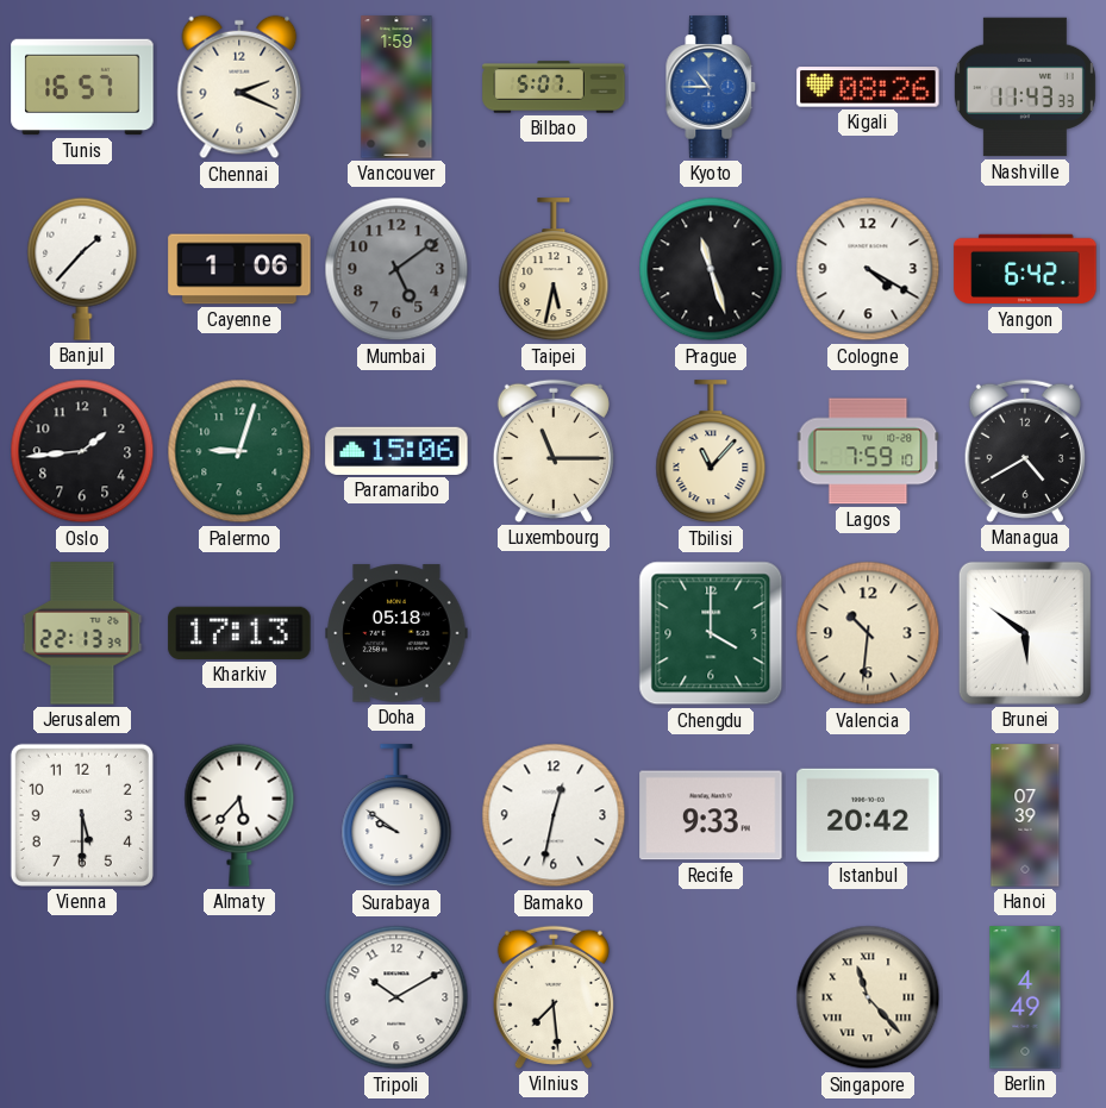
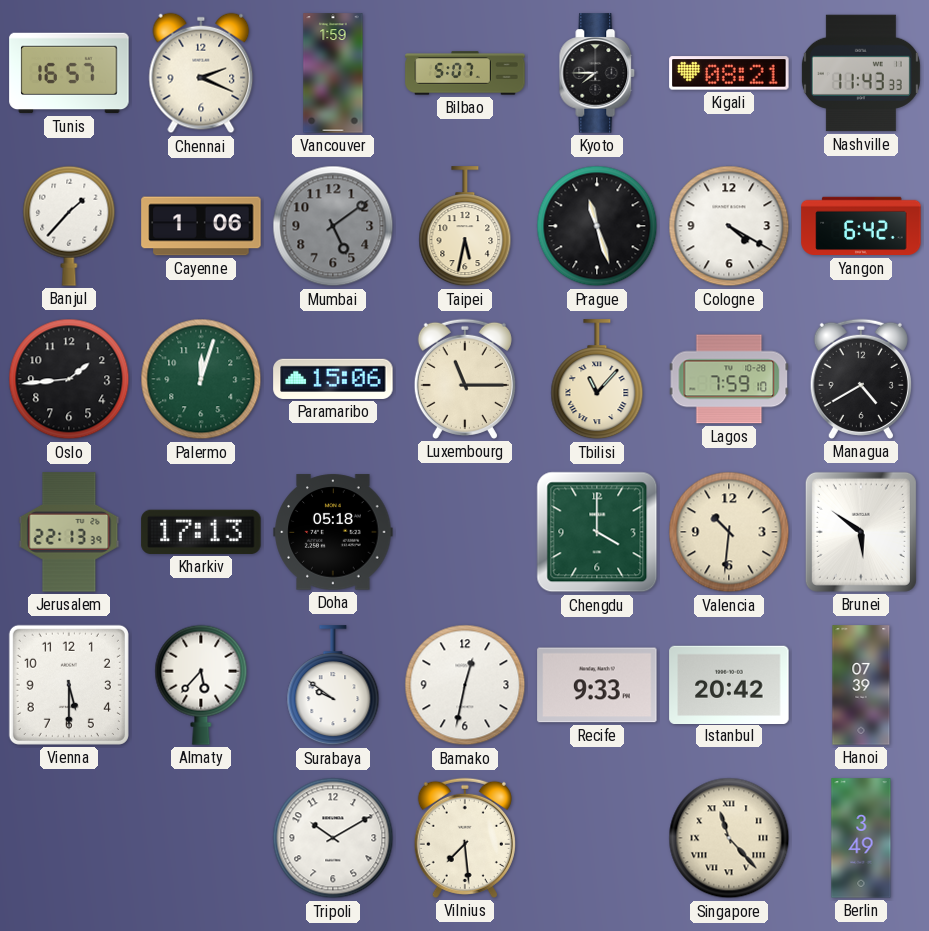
Kyoto: 10:45 -> 7:45 (597, 73)
Kyoto dial: blue -> black (597, 73)
Kigali: 08:26 -> 08:21 (729, 73)
Palermo: 9:03 -> 12:03 (201, 379)
Berlin: 4:49 -> 3:49 (861, 838)
